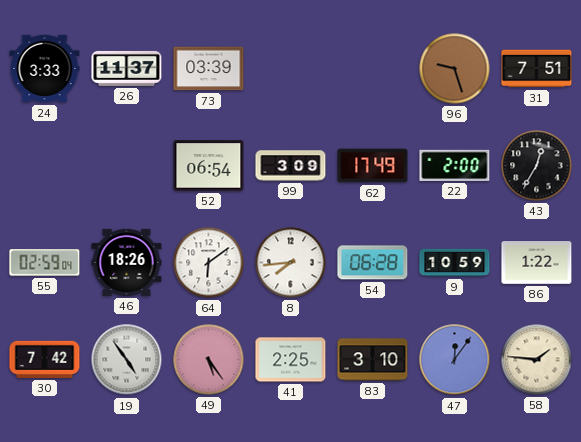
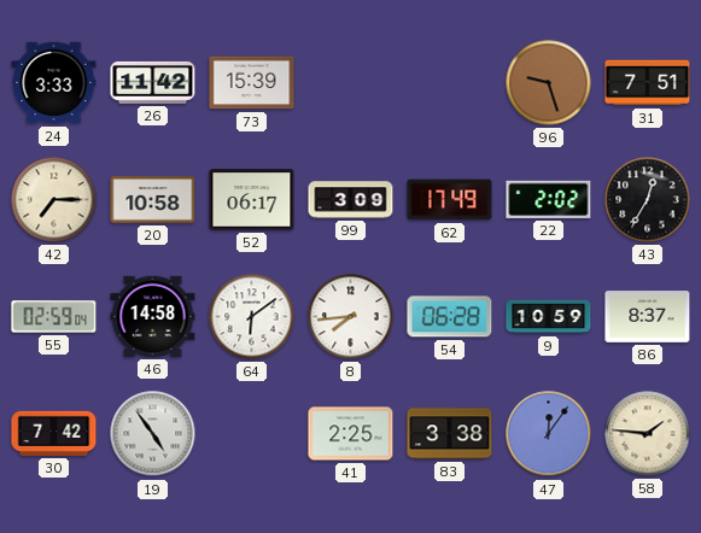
26: 11:37 -> 11:42 (153, 82)
73: 03:39 -> 15:39 (252, 83)
42: none -> 7:15 (54, 200)
20: none -> 10:58 (153, 200)
52: 06:54 -> 06:17 (252, 200)
22: 2:00 -> 2:02 (549, 199)
46: 18:26 -> 14:58 (153, 316)
86: 1:22 -> 8:37 (648, 317)
49: 5:24 -> none (209, 360)
83: 3:10 -> 3:38 (450, 434)
